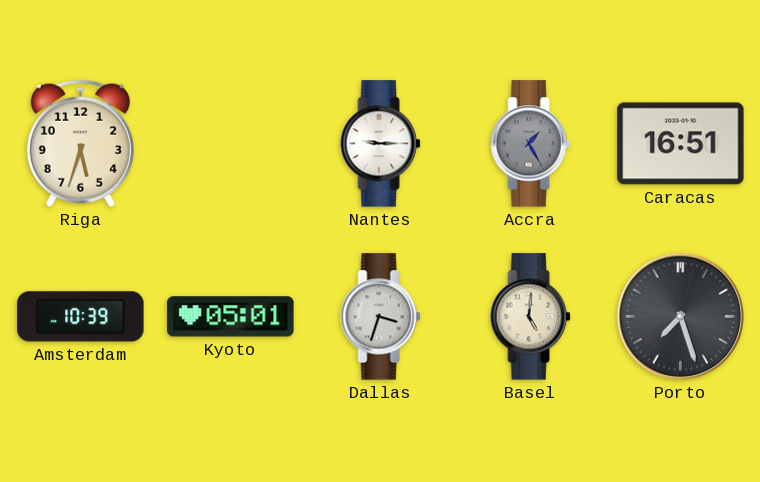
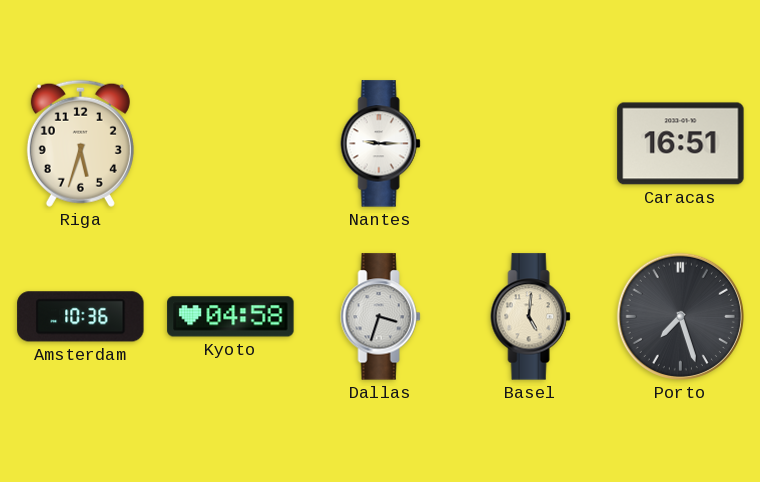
Accra: 1:25 -> none (531, 144)
Amsterdam: 10:39 -> 10:36 (81, 317)
Kyoto: 05:01 -> 04:58 (231, 317)
